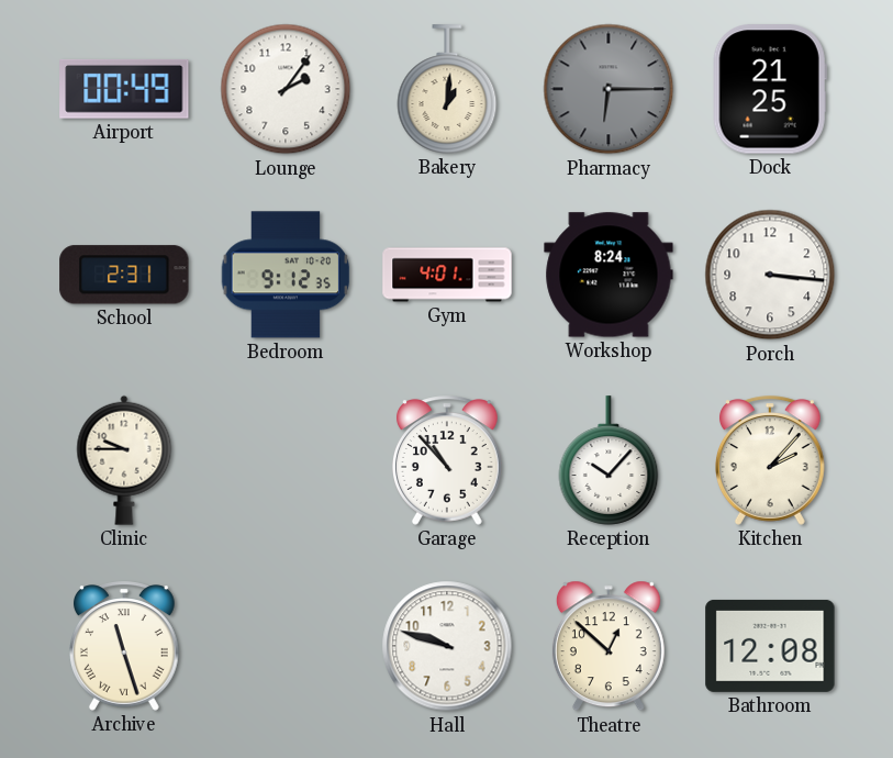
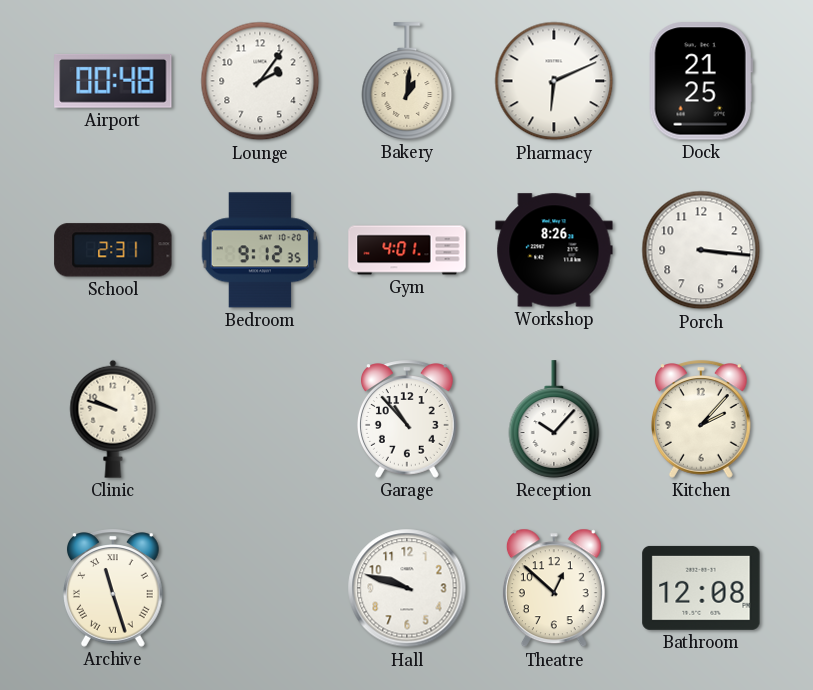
Airport: 00:49 -> 00:48 (113, 81)
Pharmacy: 6:15 -> 6:11 (554, 81)
Pharmacy dial: grey -> white (554, 81)
Workshop: 8:24 -> 8:26 (554, 250)
Clinic: 9:45 -> 9:48 (113, 419)
